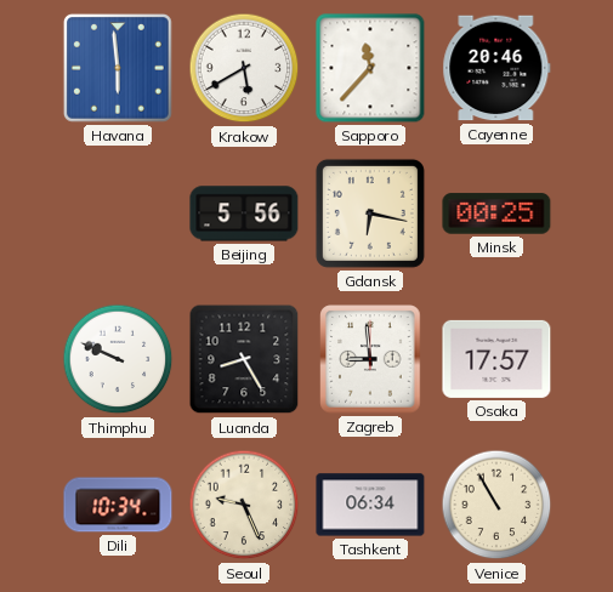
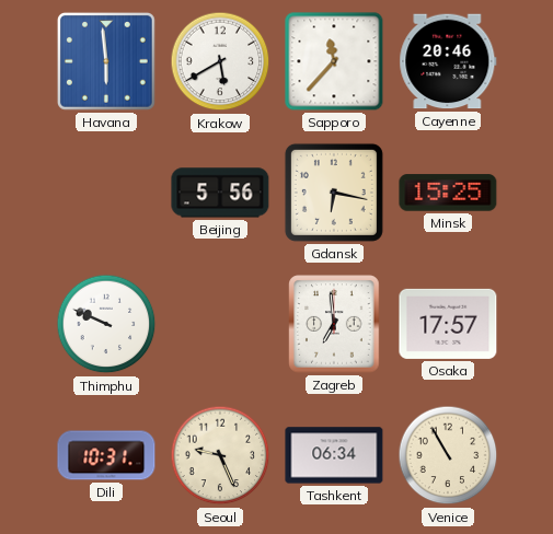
Minsk: 00:25 -> 15:25 (448, 193)
Luanda: 8:25 -> none (244, 359)
Zagreb: 8:59 -> 6:59 (334, 324)
Dili: 10:34 -> 10:31 (106, 455)
